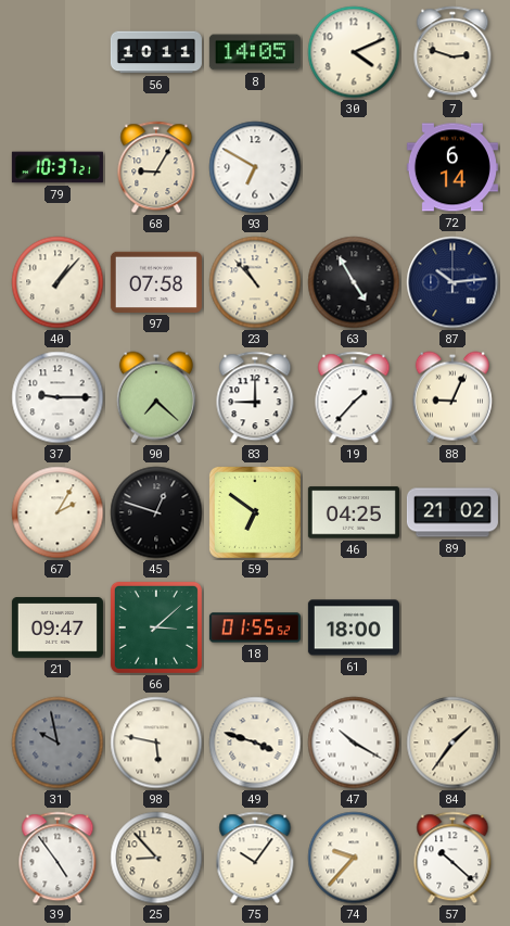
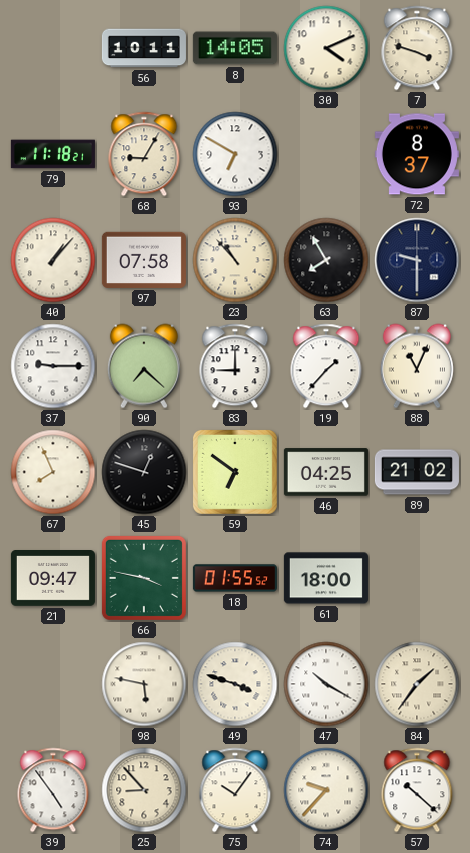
7: 2:48 -> 3:48 (417, 48)
79: 10:37 -> 11:18 (53, 154)
72: 6:14 -> 8:37 (417, 154)
63: 4:55 -> 7:55 (326, 260)
87: 10:14 -> 9:30 (417, 260)
88: 9:04 -> 11:04 (417, 366)
67: 2:05 -> 7:56 (53, 472)
66: 3:08 -> 3:47 (144, 578)
31: 9:58 -> none (58, 743)
